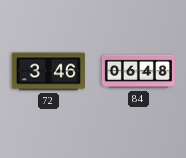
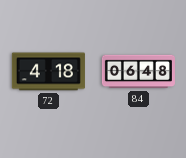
72: 3:46 -> 4:18 (48, 72)
